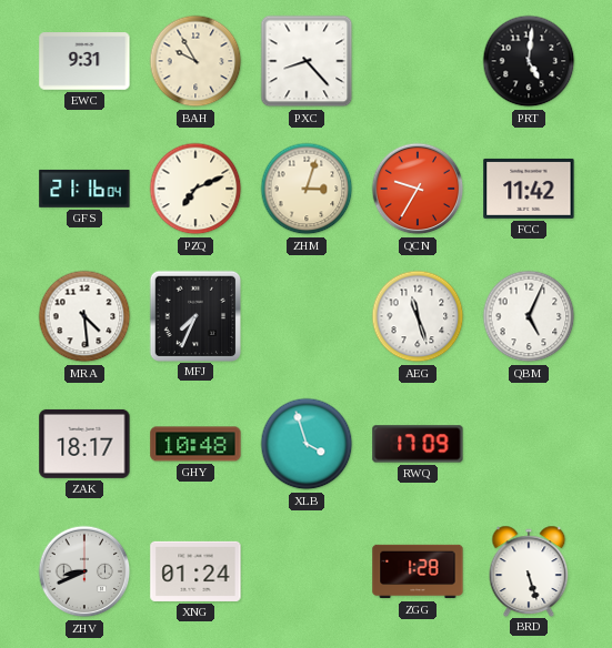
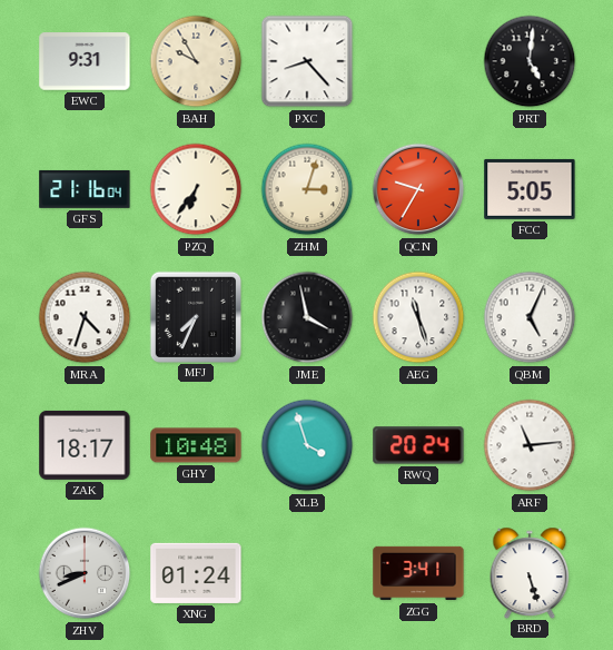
PZQ: 7:11 -> 6:36 (196, 189)
FCC: 11:42 -> 5:05 (530, 189)
MRA: 4:29 -> 4:33 (85, 317)
JME: none -> 3:58 (307, 317)
RWQ: 17:09 -> 20:24 (418, 445)
ARF: none -> 11:14 (530, 445)
ZGG: 1:28 -> 3:41 (418, 573)
